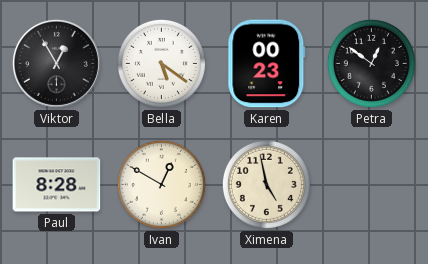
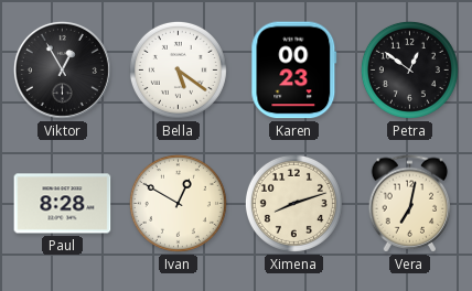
Ximena: 4:58 -> 8:12 (293, 203)
Vera: none -> 7:02 (410, 204)
